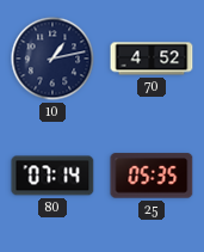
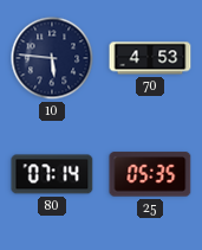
10: 1:13 -> 5:46 (52, 58)
70: 4:52 -> 4:53 (150, 58)
